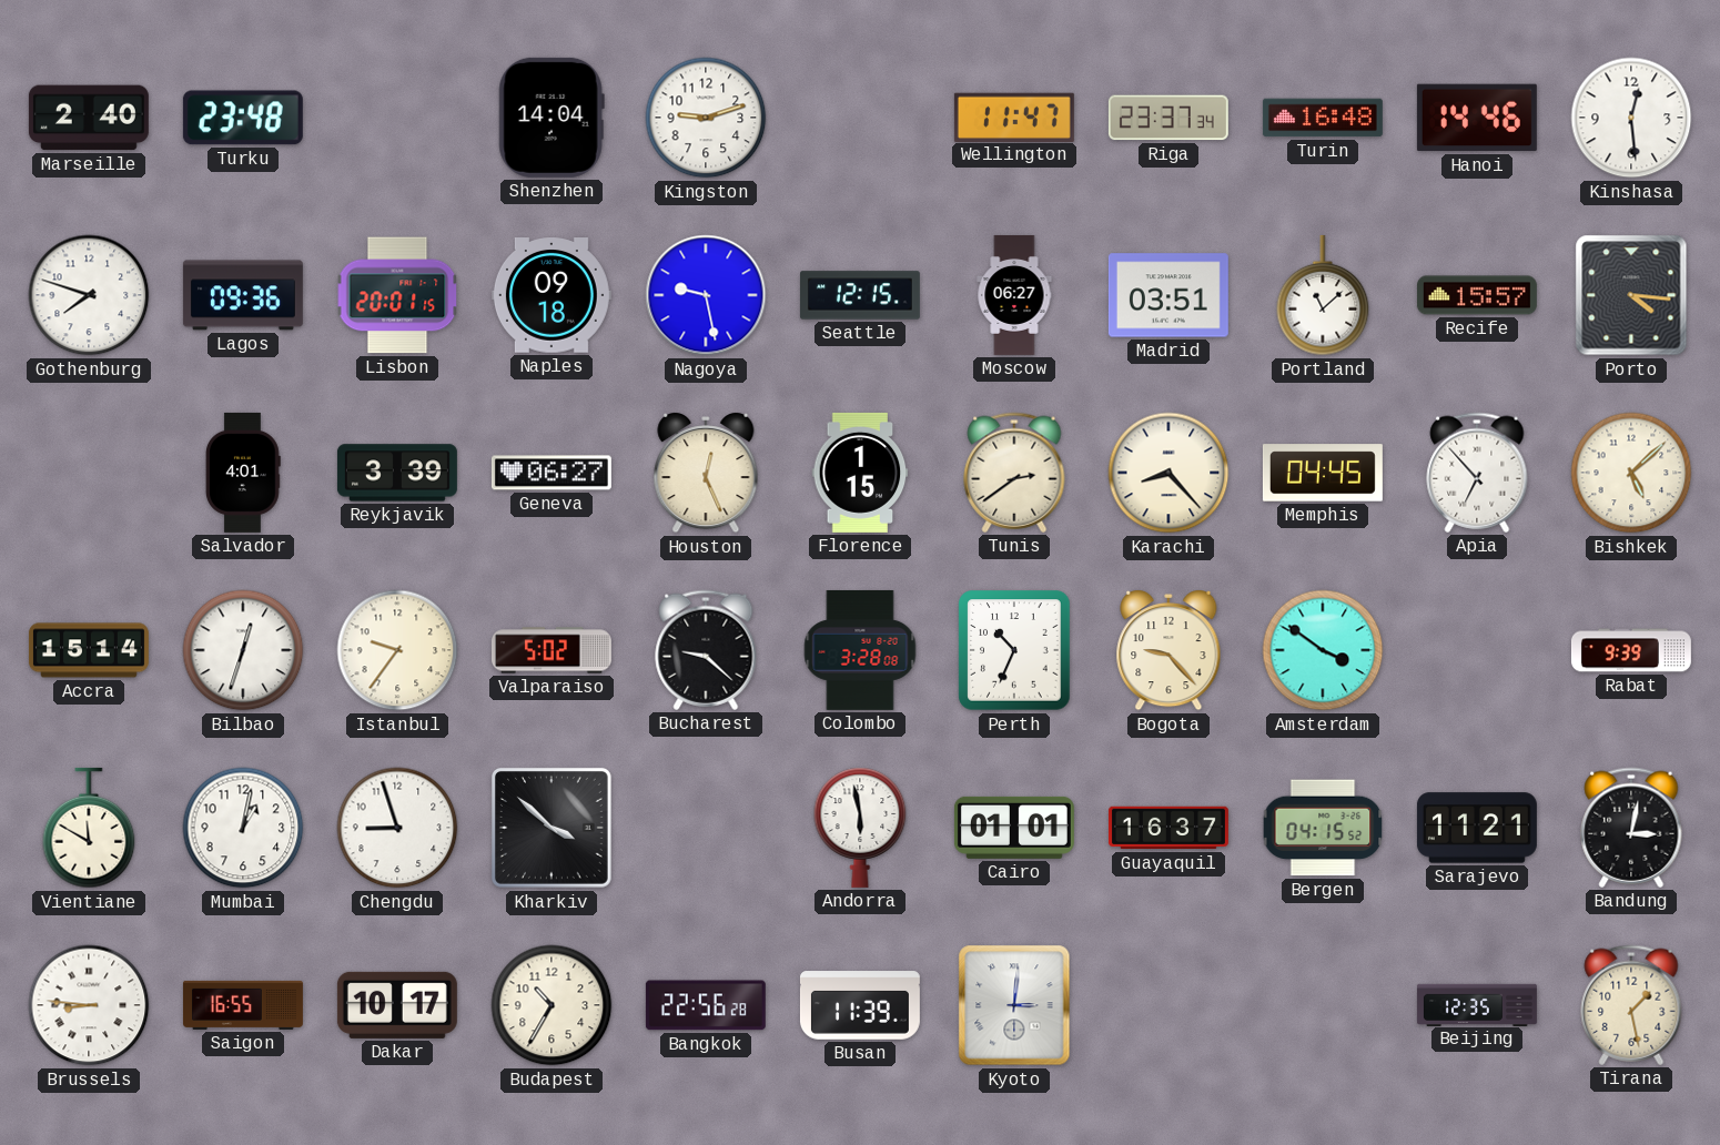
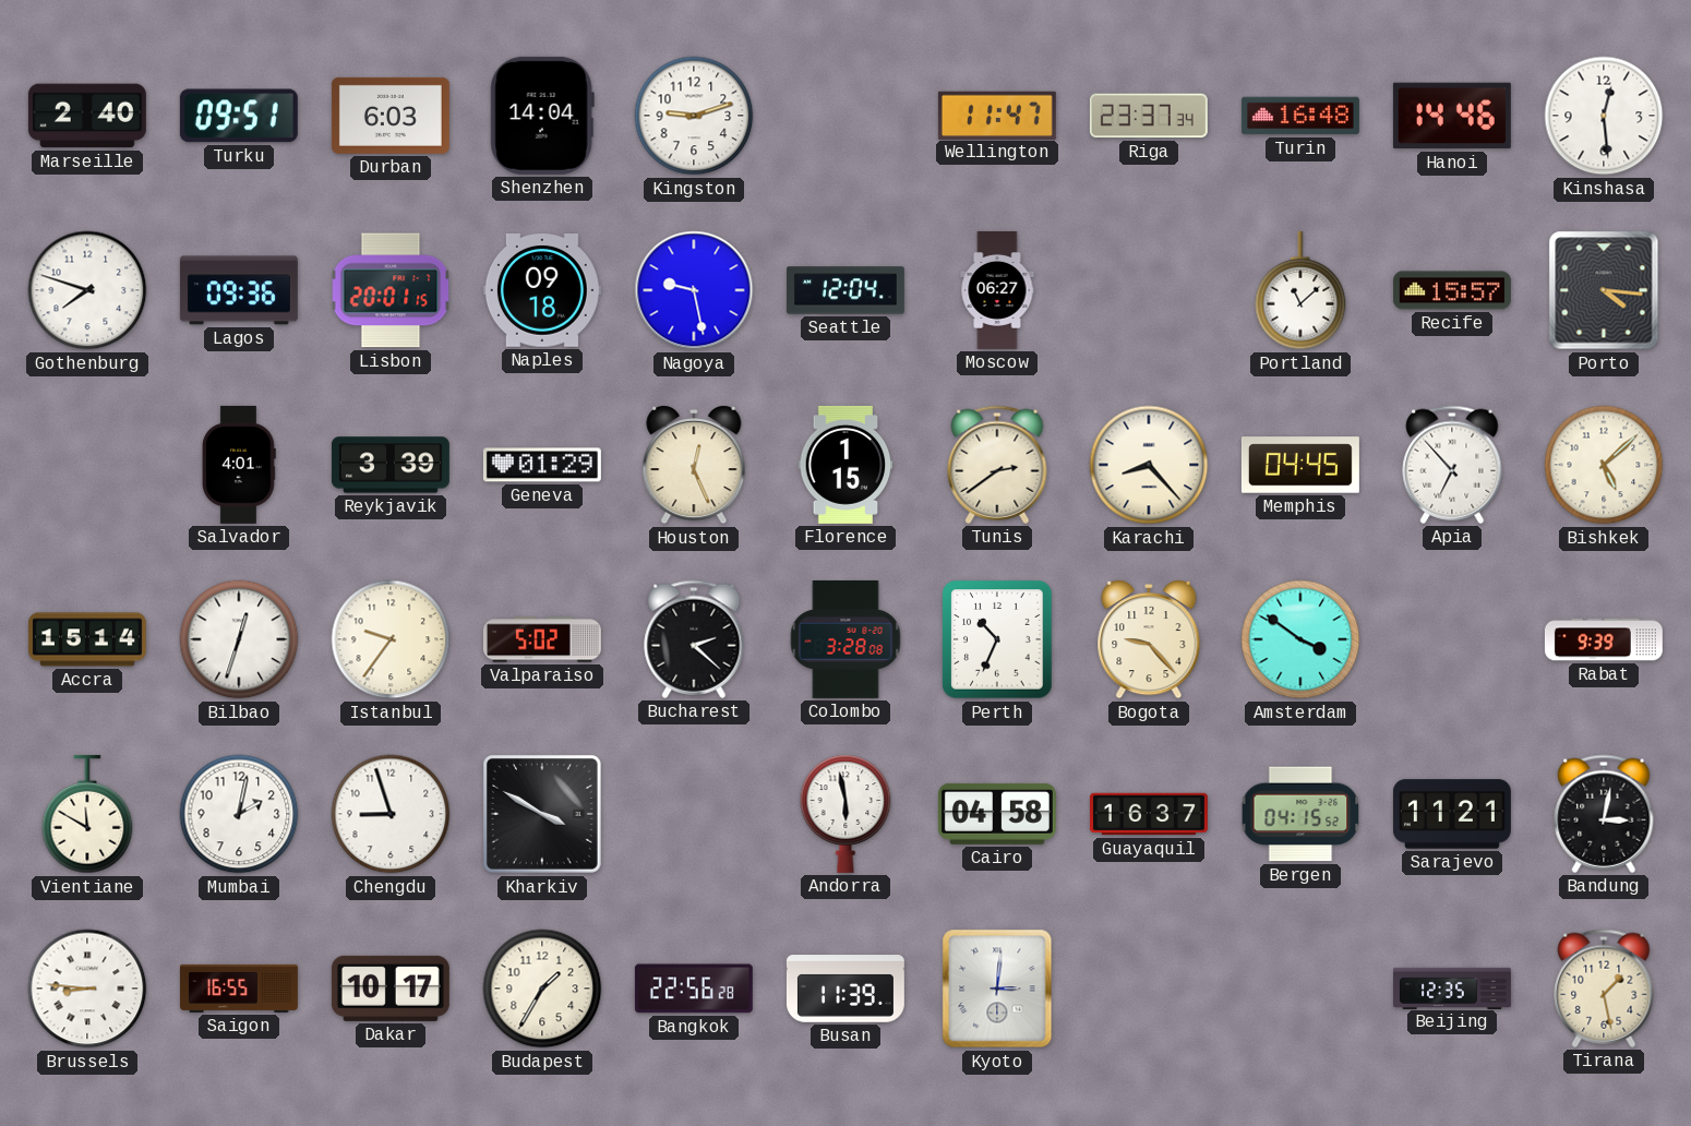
Turku: 23:48 -> 09:51 (239, 116)
Durban: none -> 6:03 (391, 116)
Seattle: 12:15 -> 12:04 (846, 290)
Madrid: 03:51 -> none (1168, 295)
Geneva: 06:27 -> 01:29 (542, 465)
Bucharest: 9:22 -> 2:22 (694, 639)
Mumbai: 1:02 -> 2:02 (239, 814)
Kharkiv: 3:52 -> 3:50 (542, 814)
Cairo: 01:01 -> 04:58 (997, 814)
Budapest: 10:35 -> 1:35 (542, 989)
